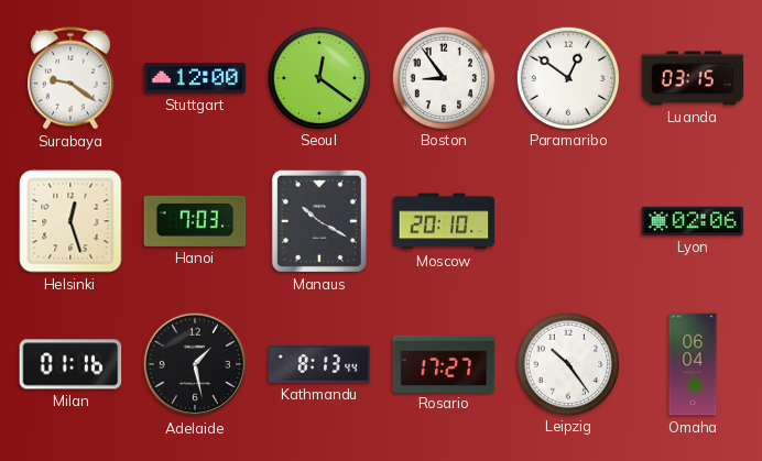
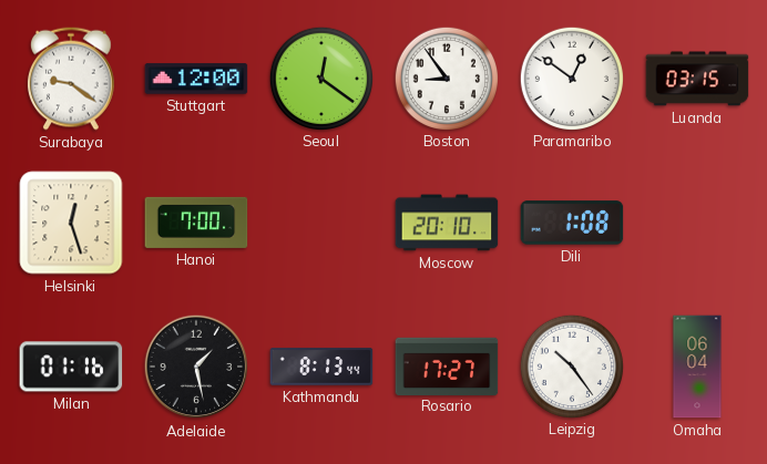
Hanoi: 7:03 -> 7:00 (196, 223)
Manaus: 10:20 -> none (319, 221)
Dili: none -> 1:08 (572, 223)
Lyon: 02:06 -> none (693, 221)
